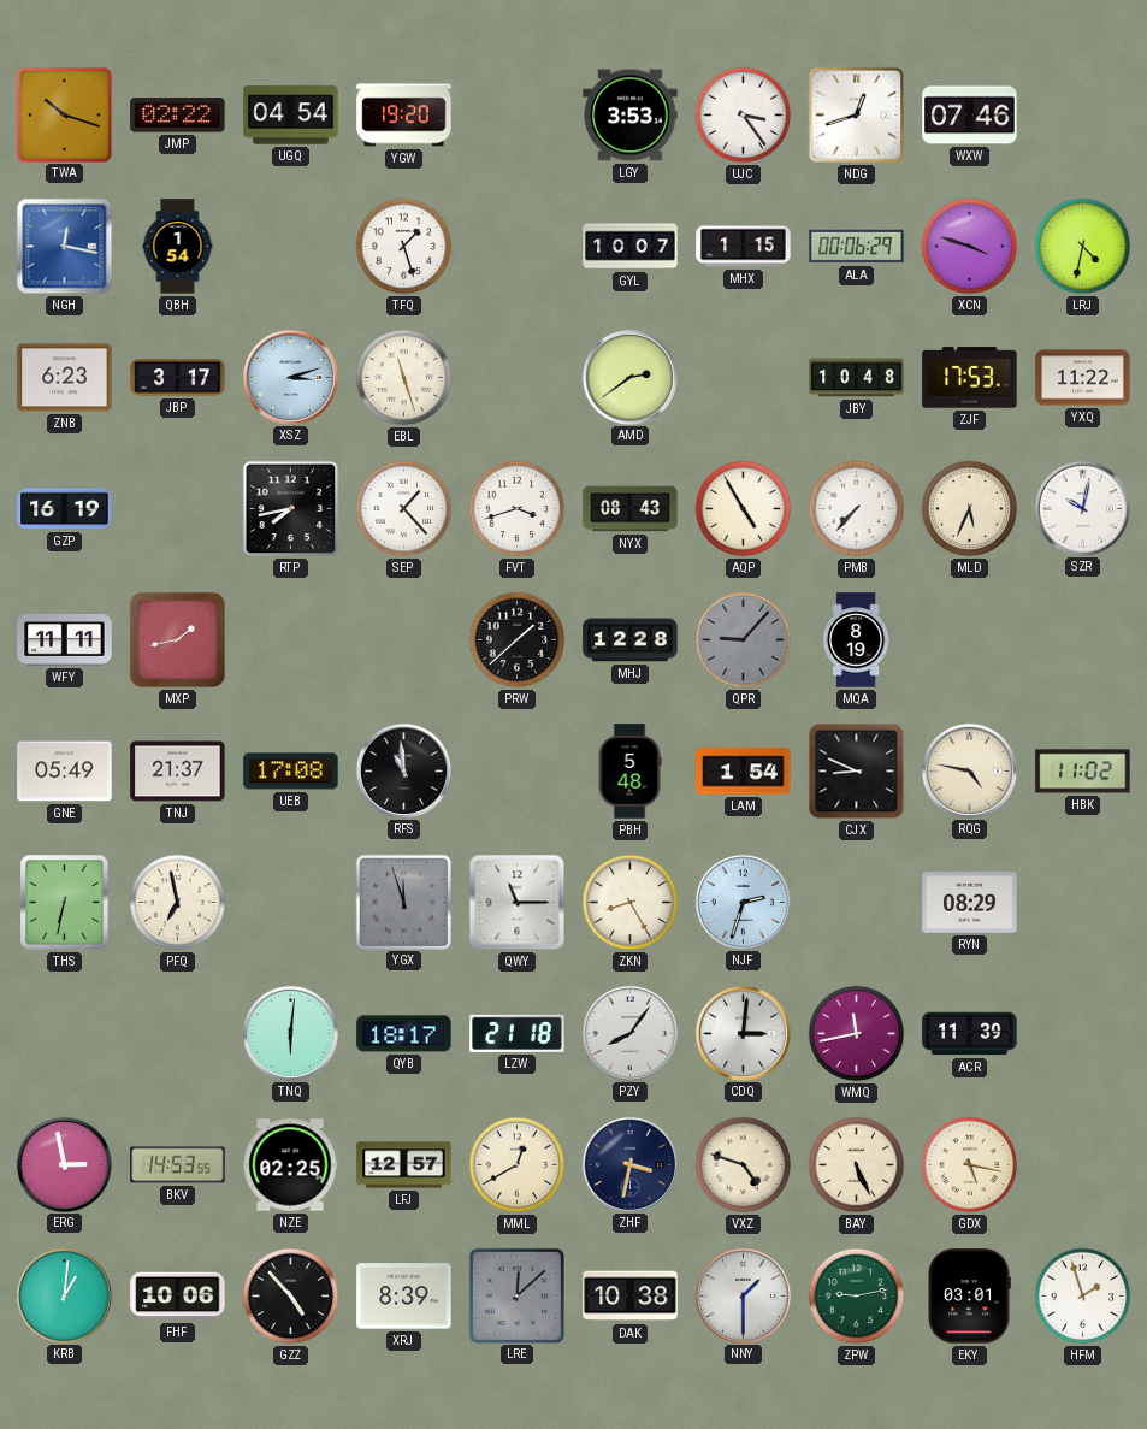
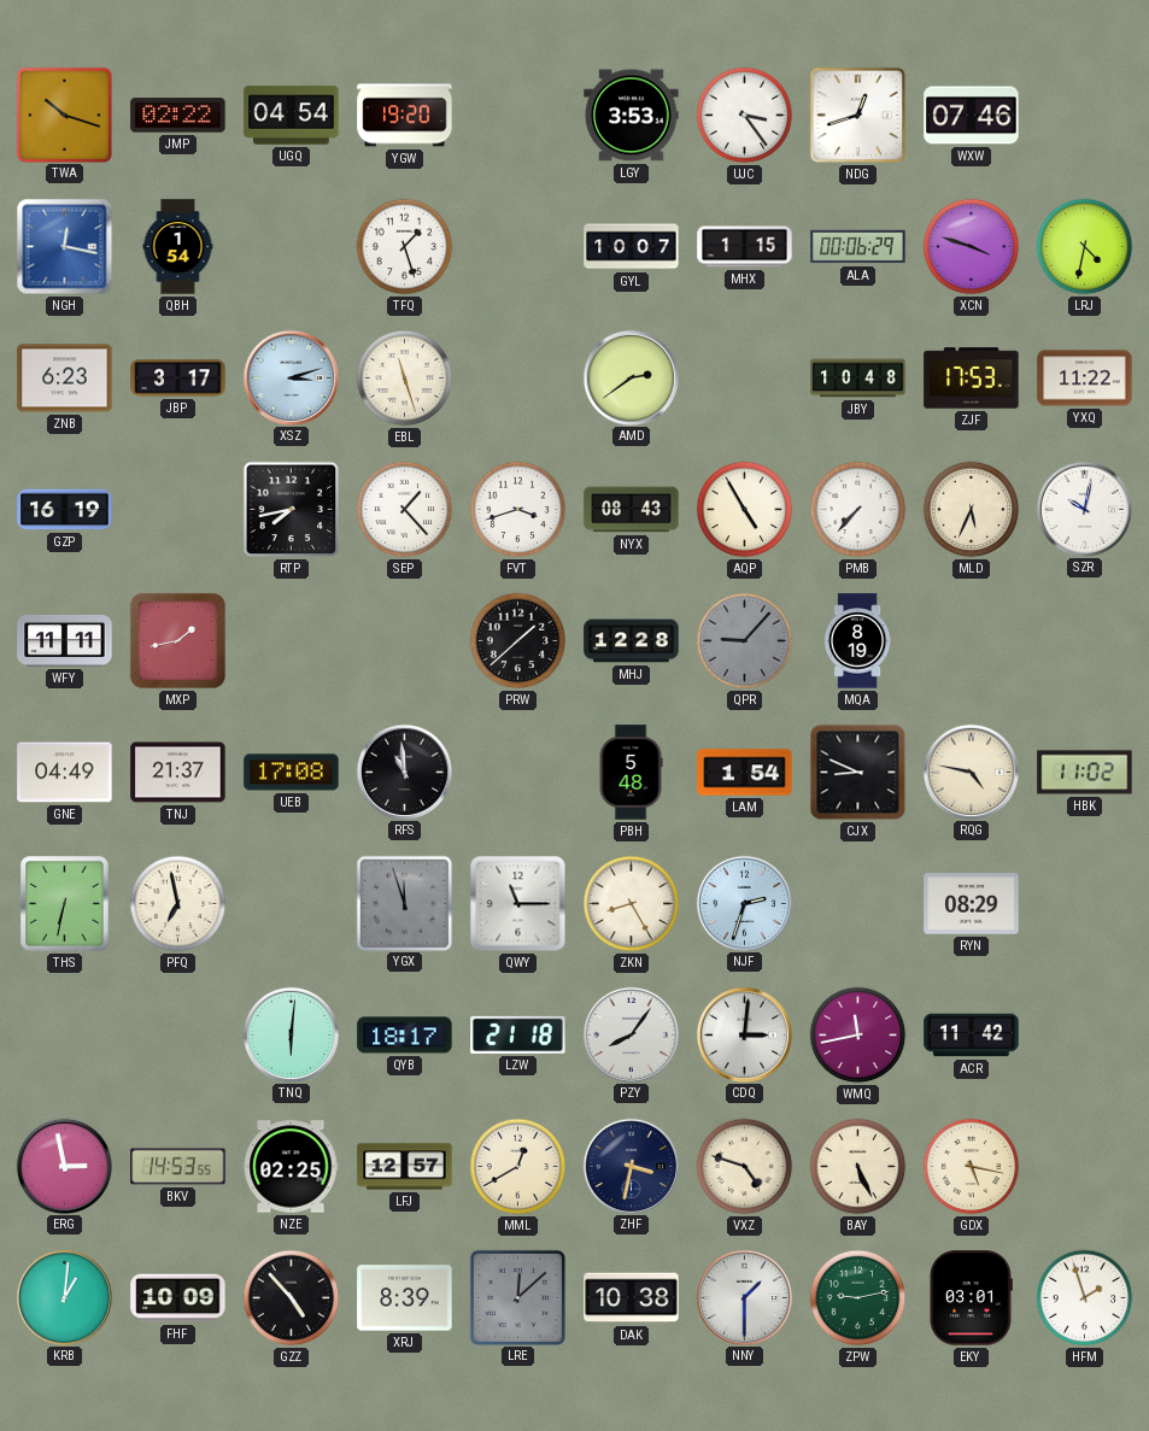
GNE: 05:49 -> 04:49 (65, 773)
ACR: 11:39 -> 11:42 (972, 1036)
FHF: 10:06 -> 10:09 (178, 1298)
